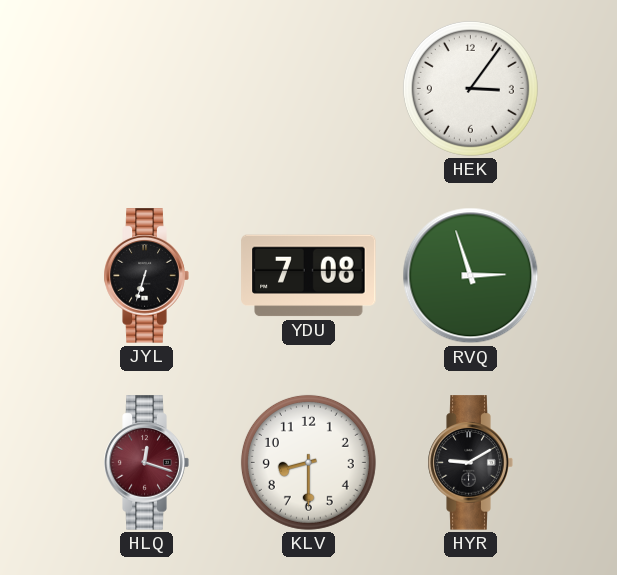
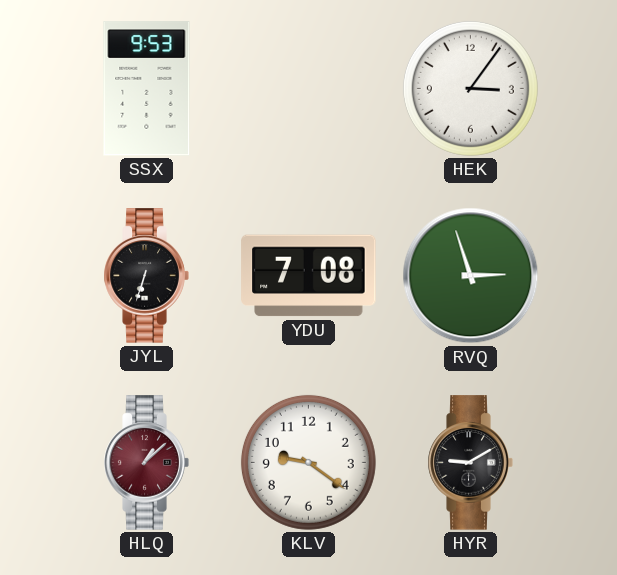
SSX: none -> 9:53 (147, 89)
HLQ: 12:18 -> 1:08 (146, 463)
KLV: 8:30 -> 9:21 (308, 462)
